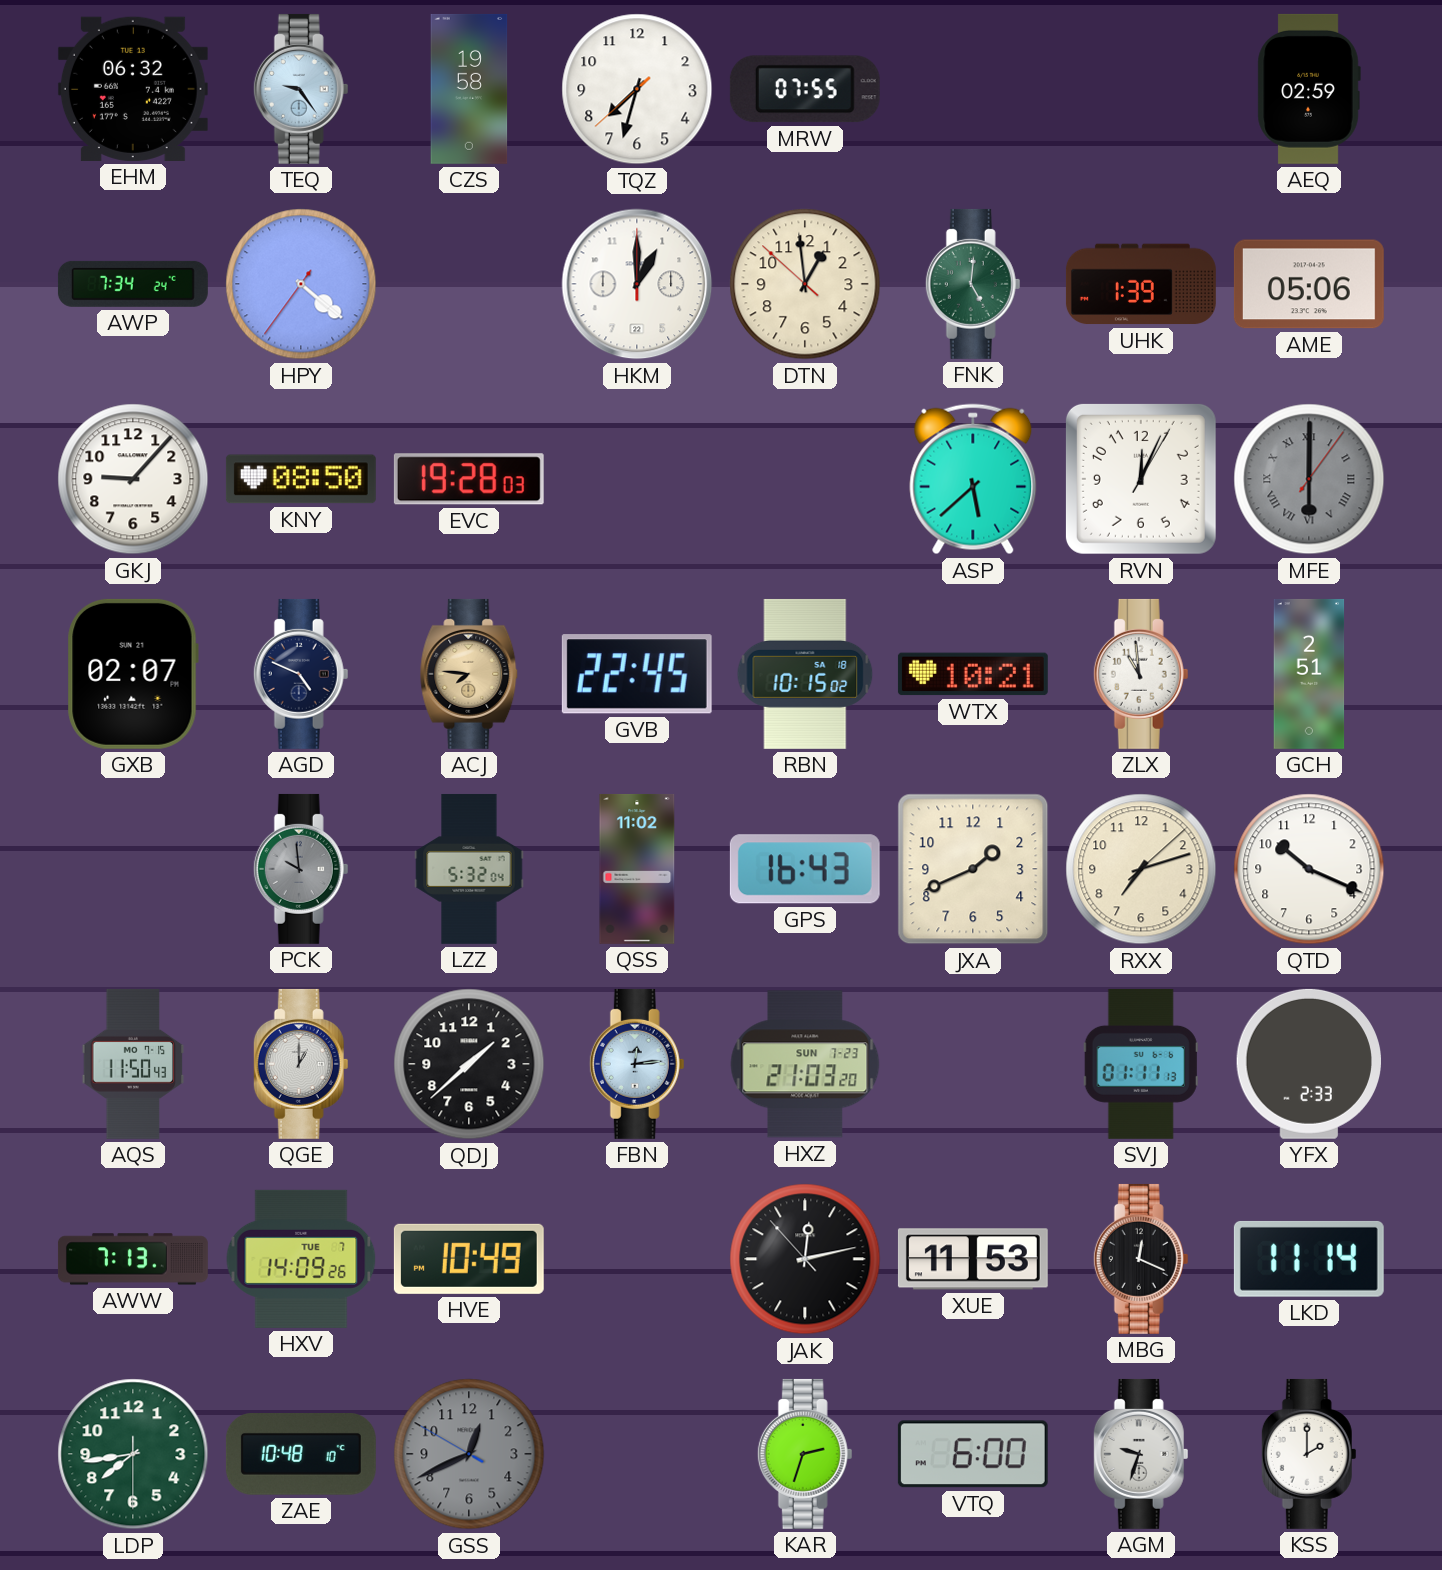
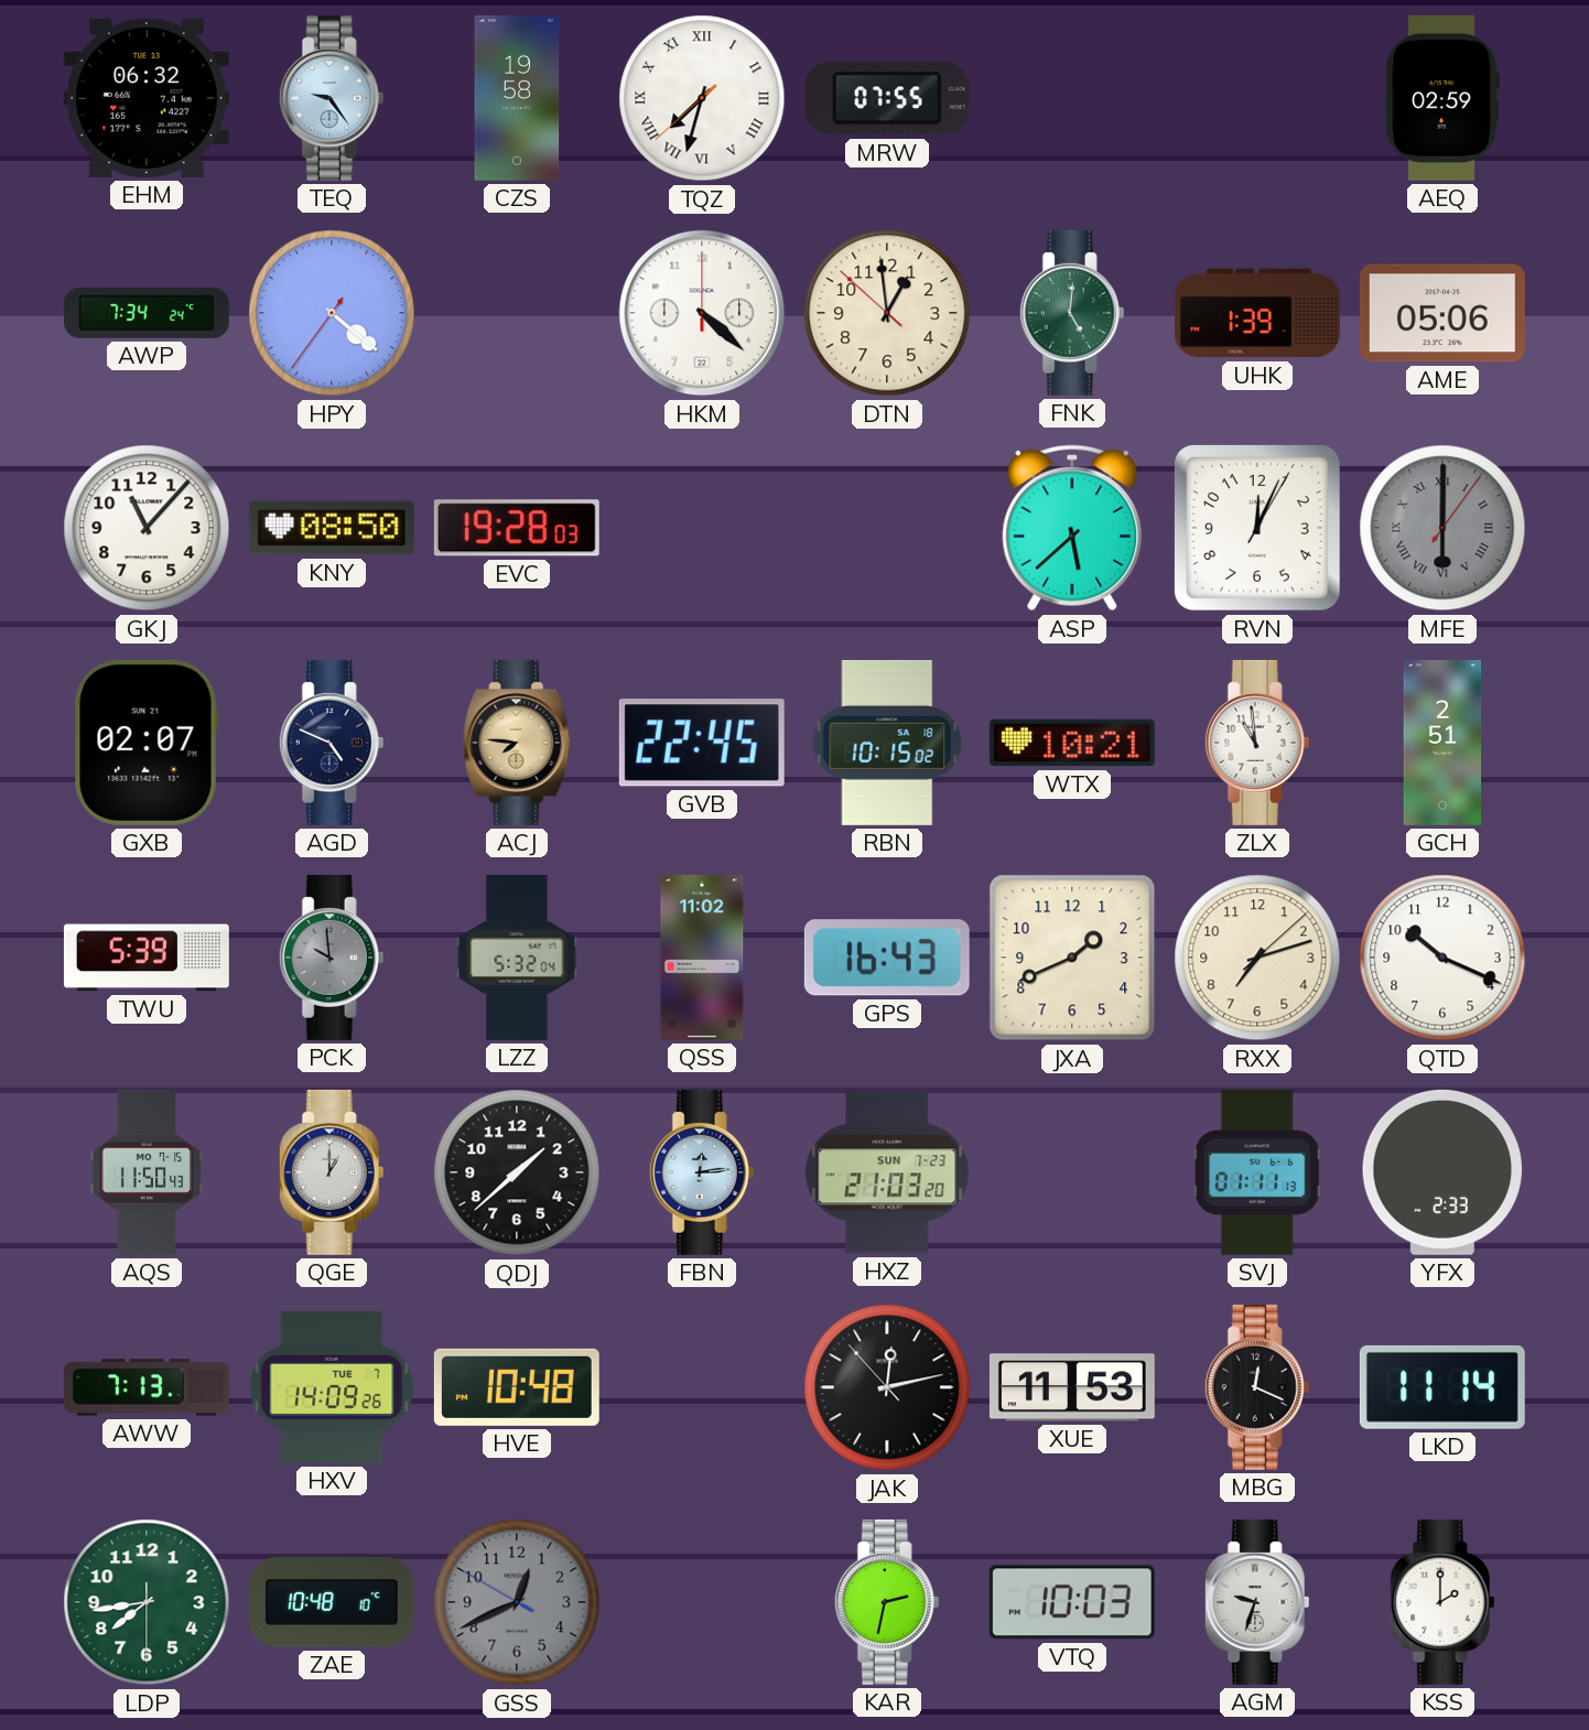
TQZ numerals: Arabic -> Roman (702, 98)
HKM: 1:00 -> 4:22 (702, 313)
GKJ: 9:07 -> 11:07 (147, 528)
TWU: none -> 5:39 (147, 958)
HVE: 10:49 -> 10:48 (517, 1387)
KAR: 2:33 -> 2:32 (887, 1602)
VTQ: 6:00 -> 10:03 (1072, 1602)
